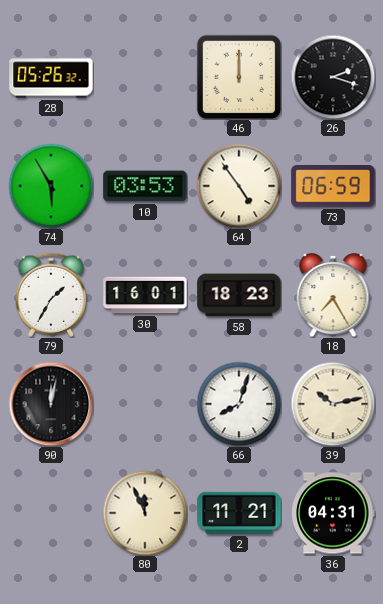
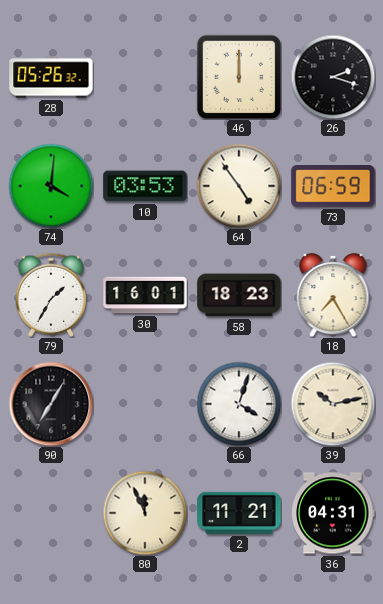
74: 5:55 -> 4:01 (51, 186)
90: 12:02 -> 7:05 (51, 404)
66: 8:03 -> 4:03 (239, 404)
